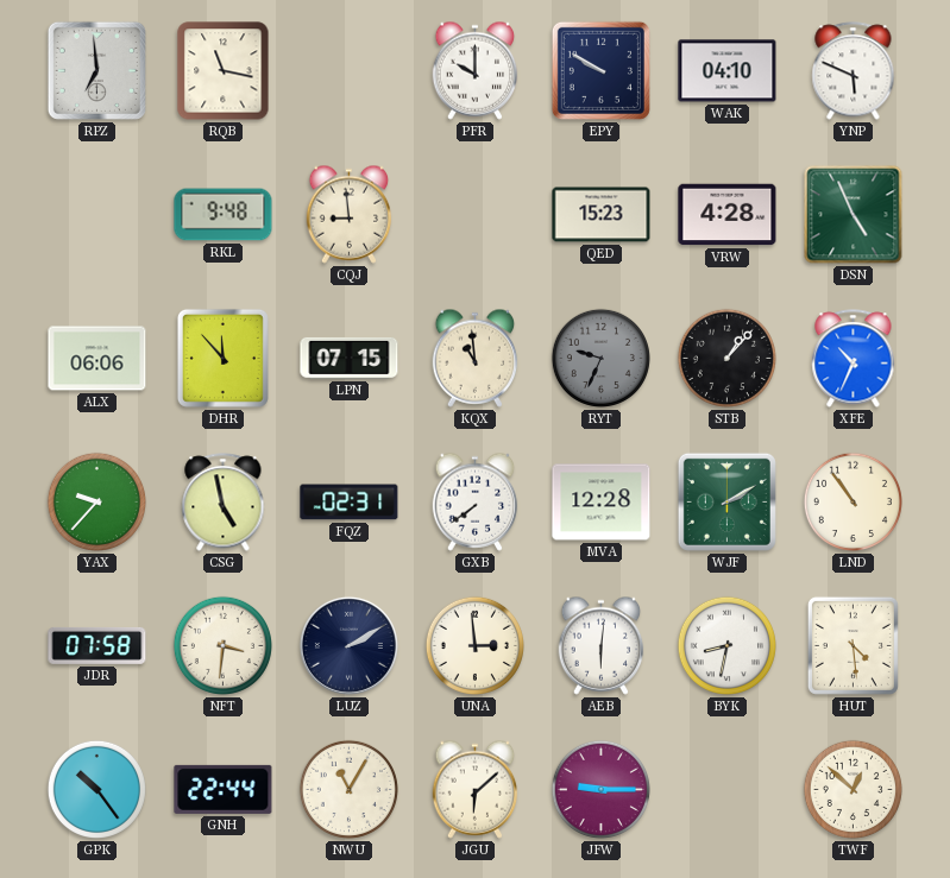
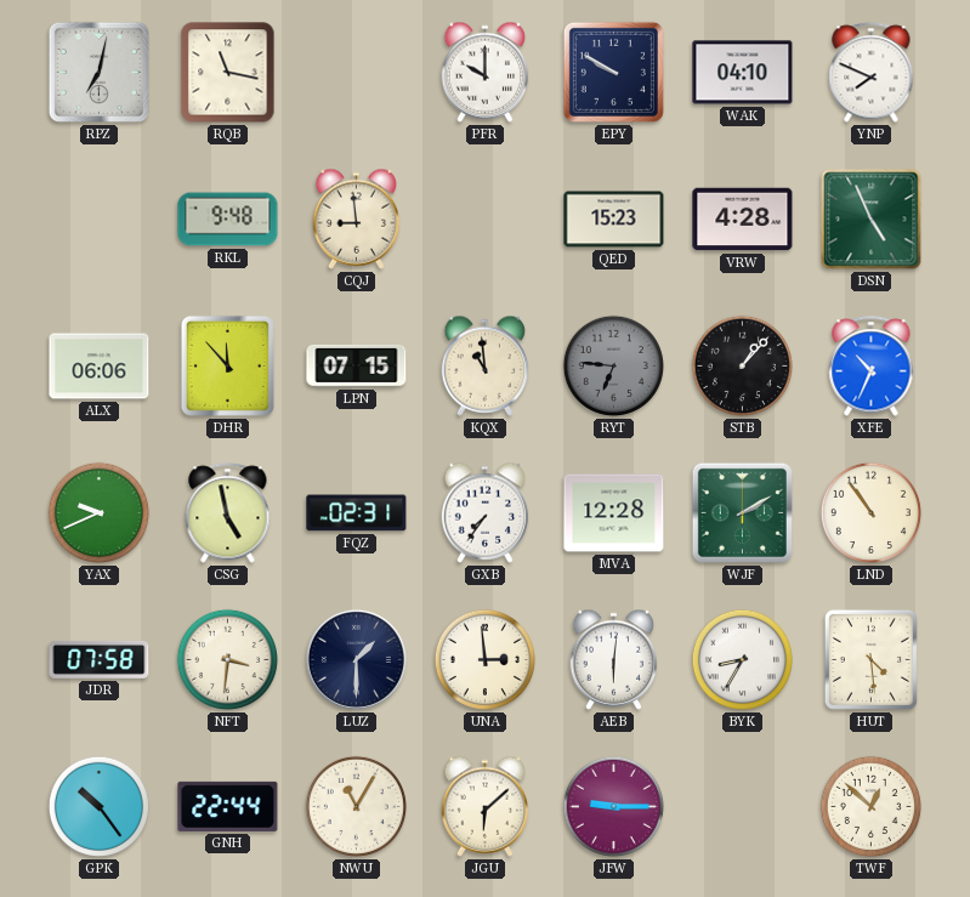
RPZ: 6:59 -> 7:02 (98, 72)
YNP: 5:49 -> 7:49 (872, 73)
RYT: 9:34 -> 6:46 (613, 365)
YAX: 9:37 -> 9:41 (98, 512)
GXB: 7:39 -> 7:36 (486, 512)
LUZ: 2:10 -> 1:30 (356, 659)
BYK: 8:32 -> 8:35 (742, 659)
